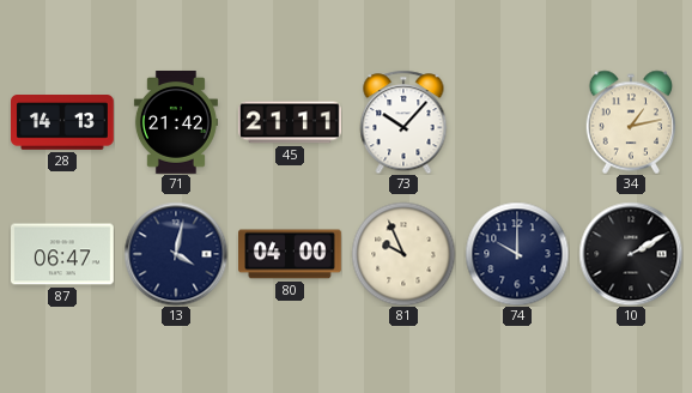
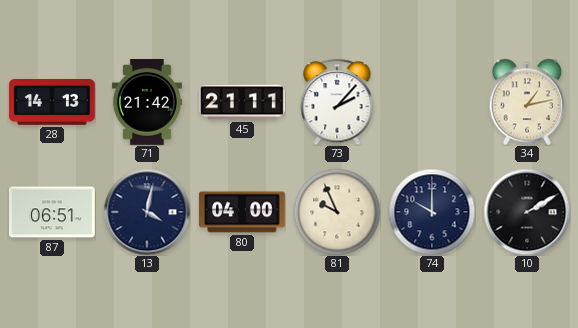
73: 10:07 -> 2:07 (337, 102)
87: 06:47 -> 06:51 (53, 212)
